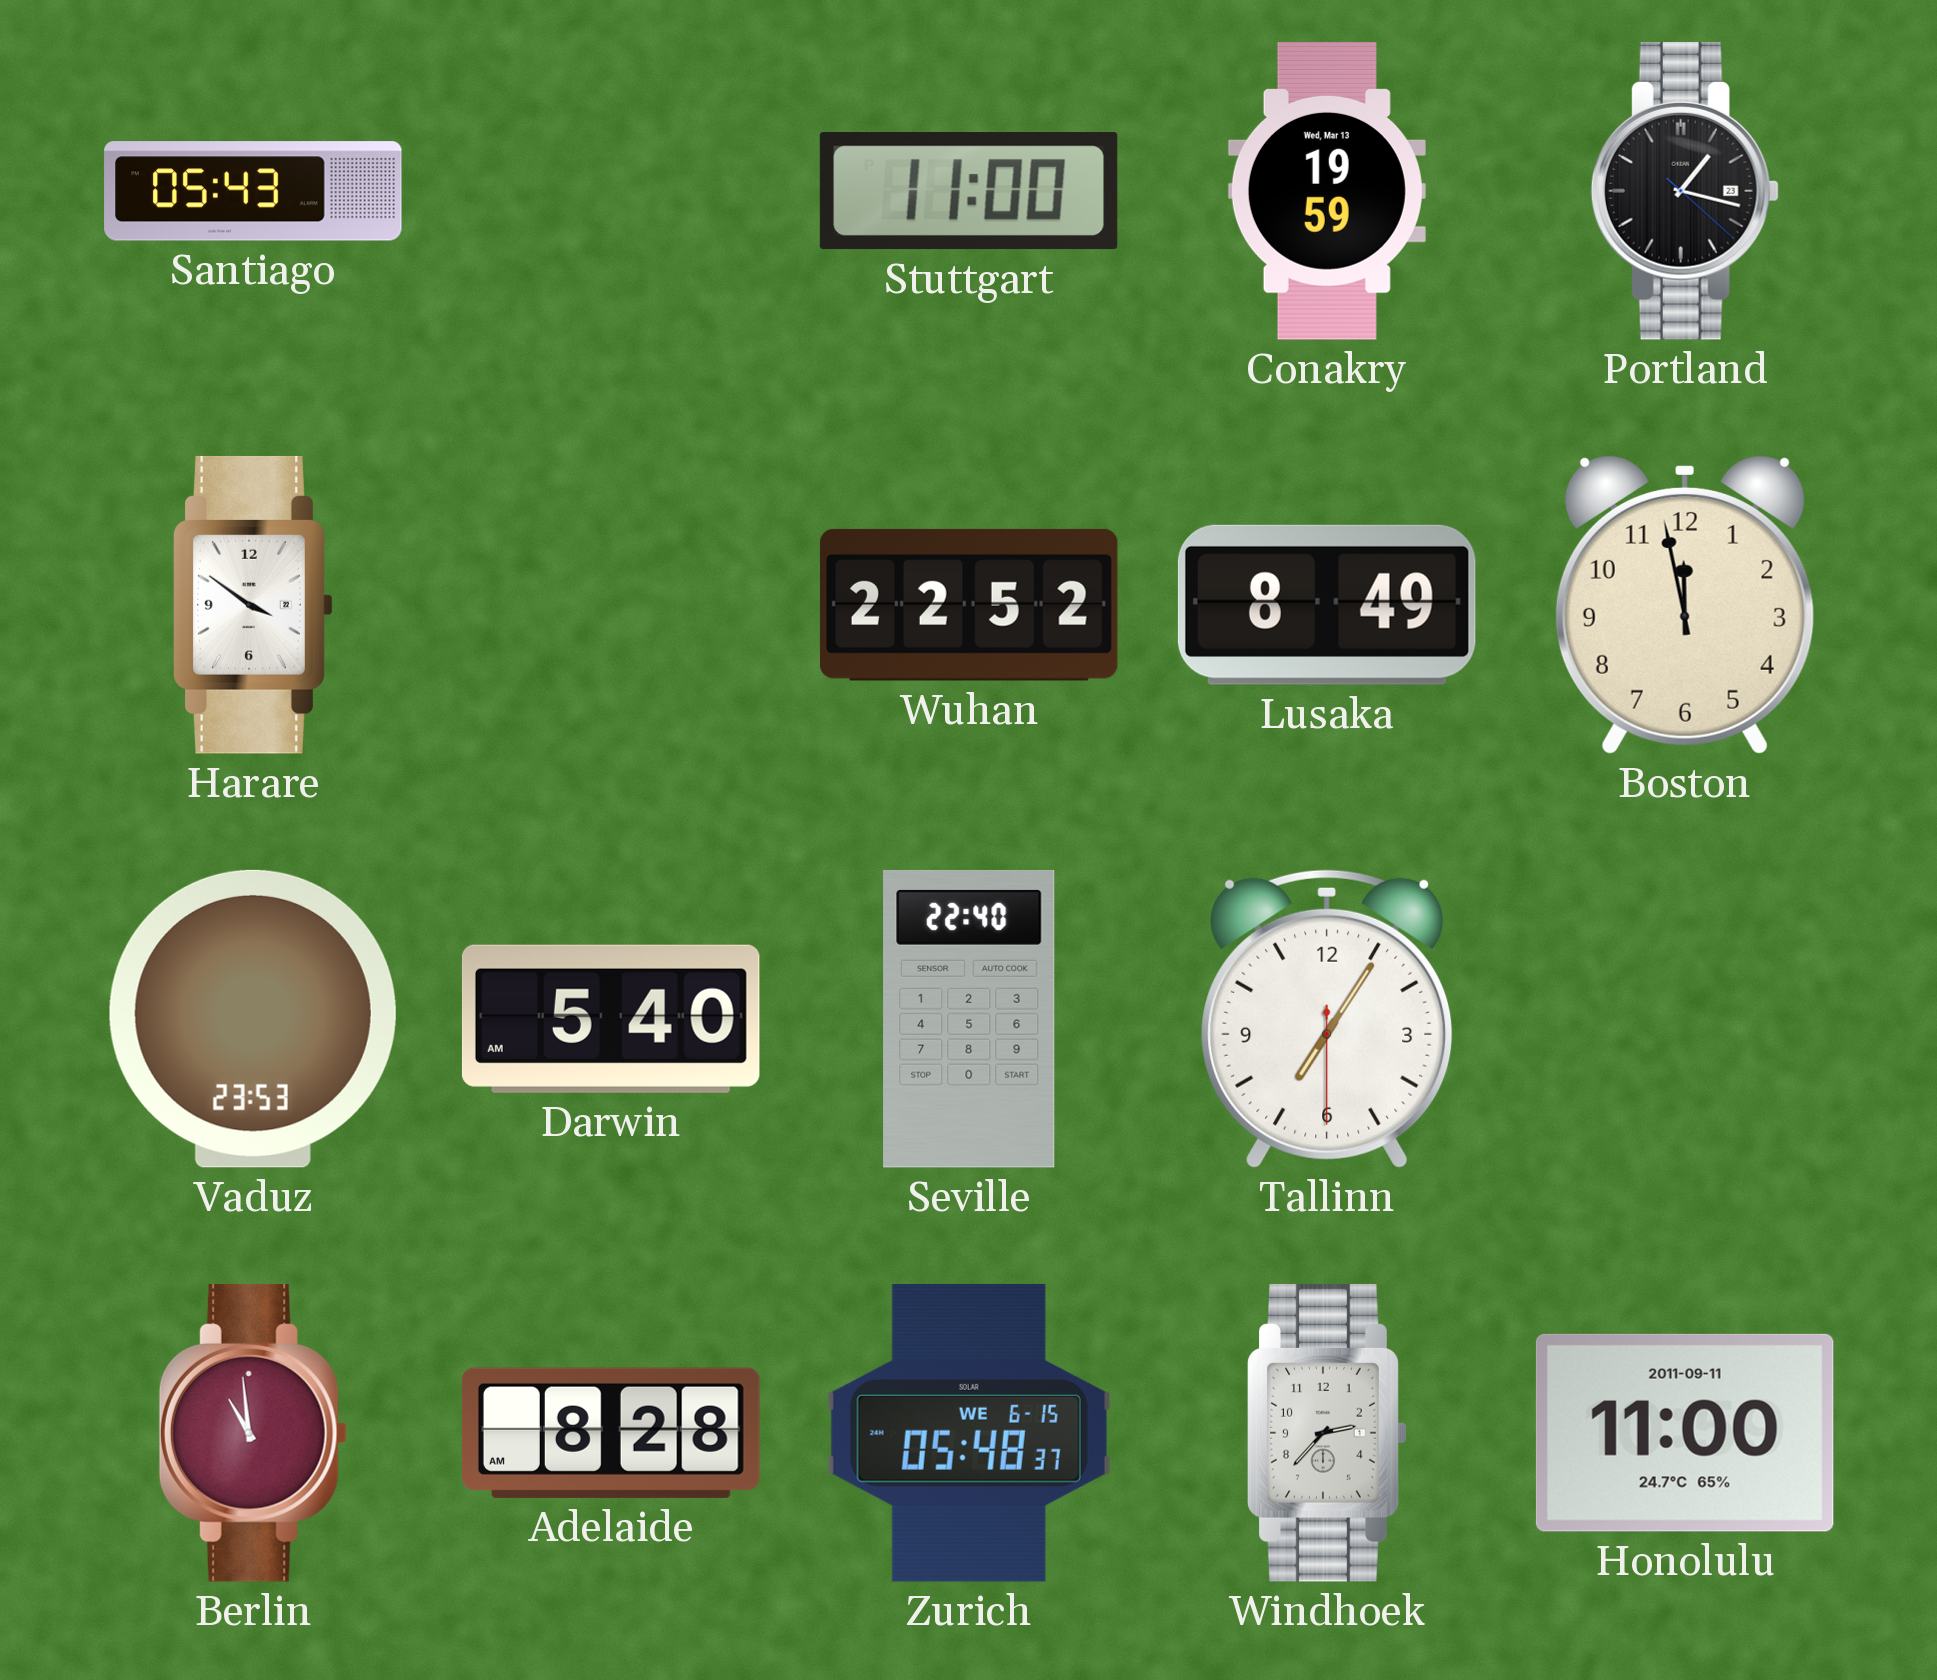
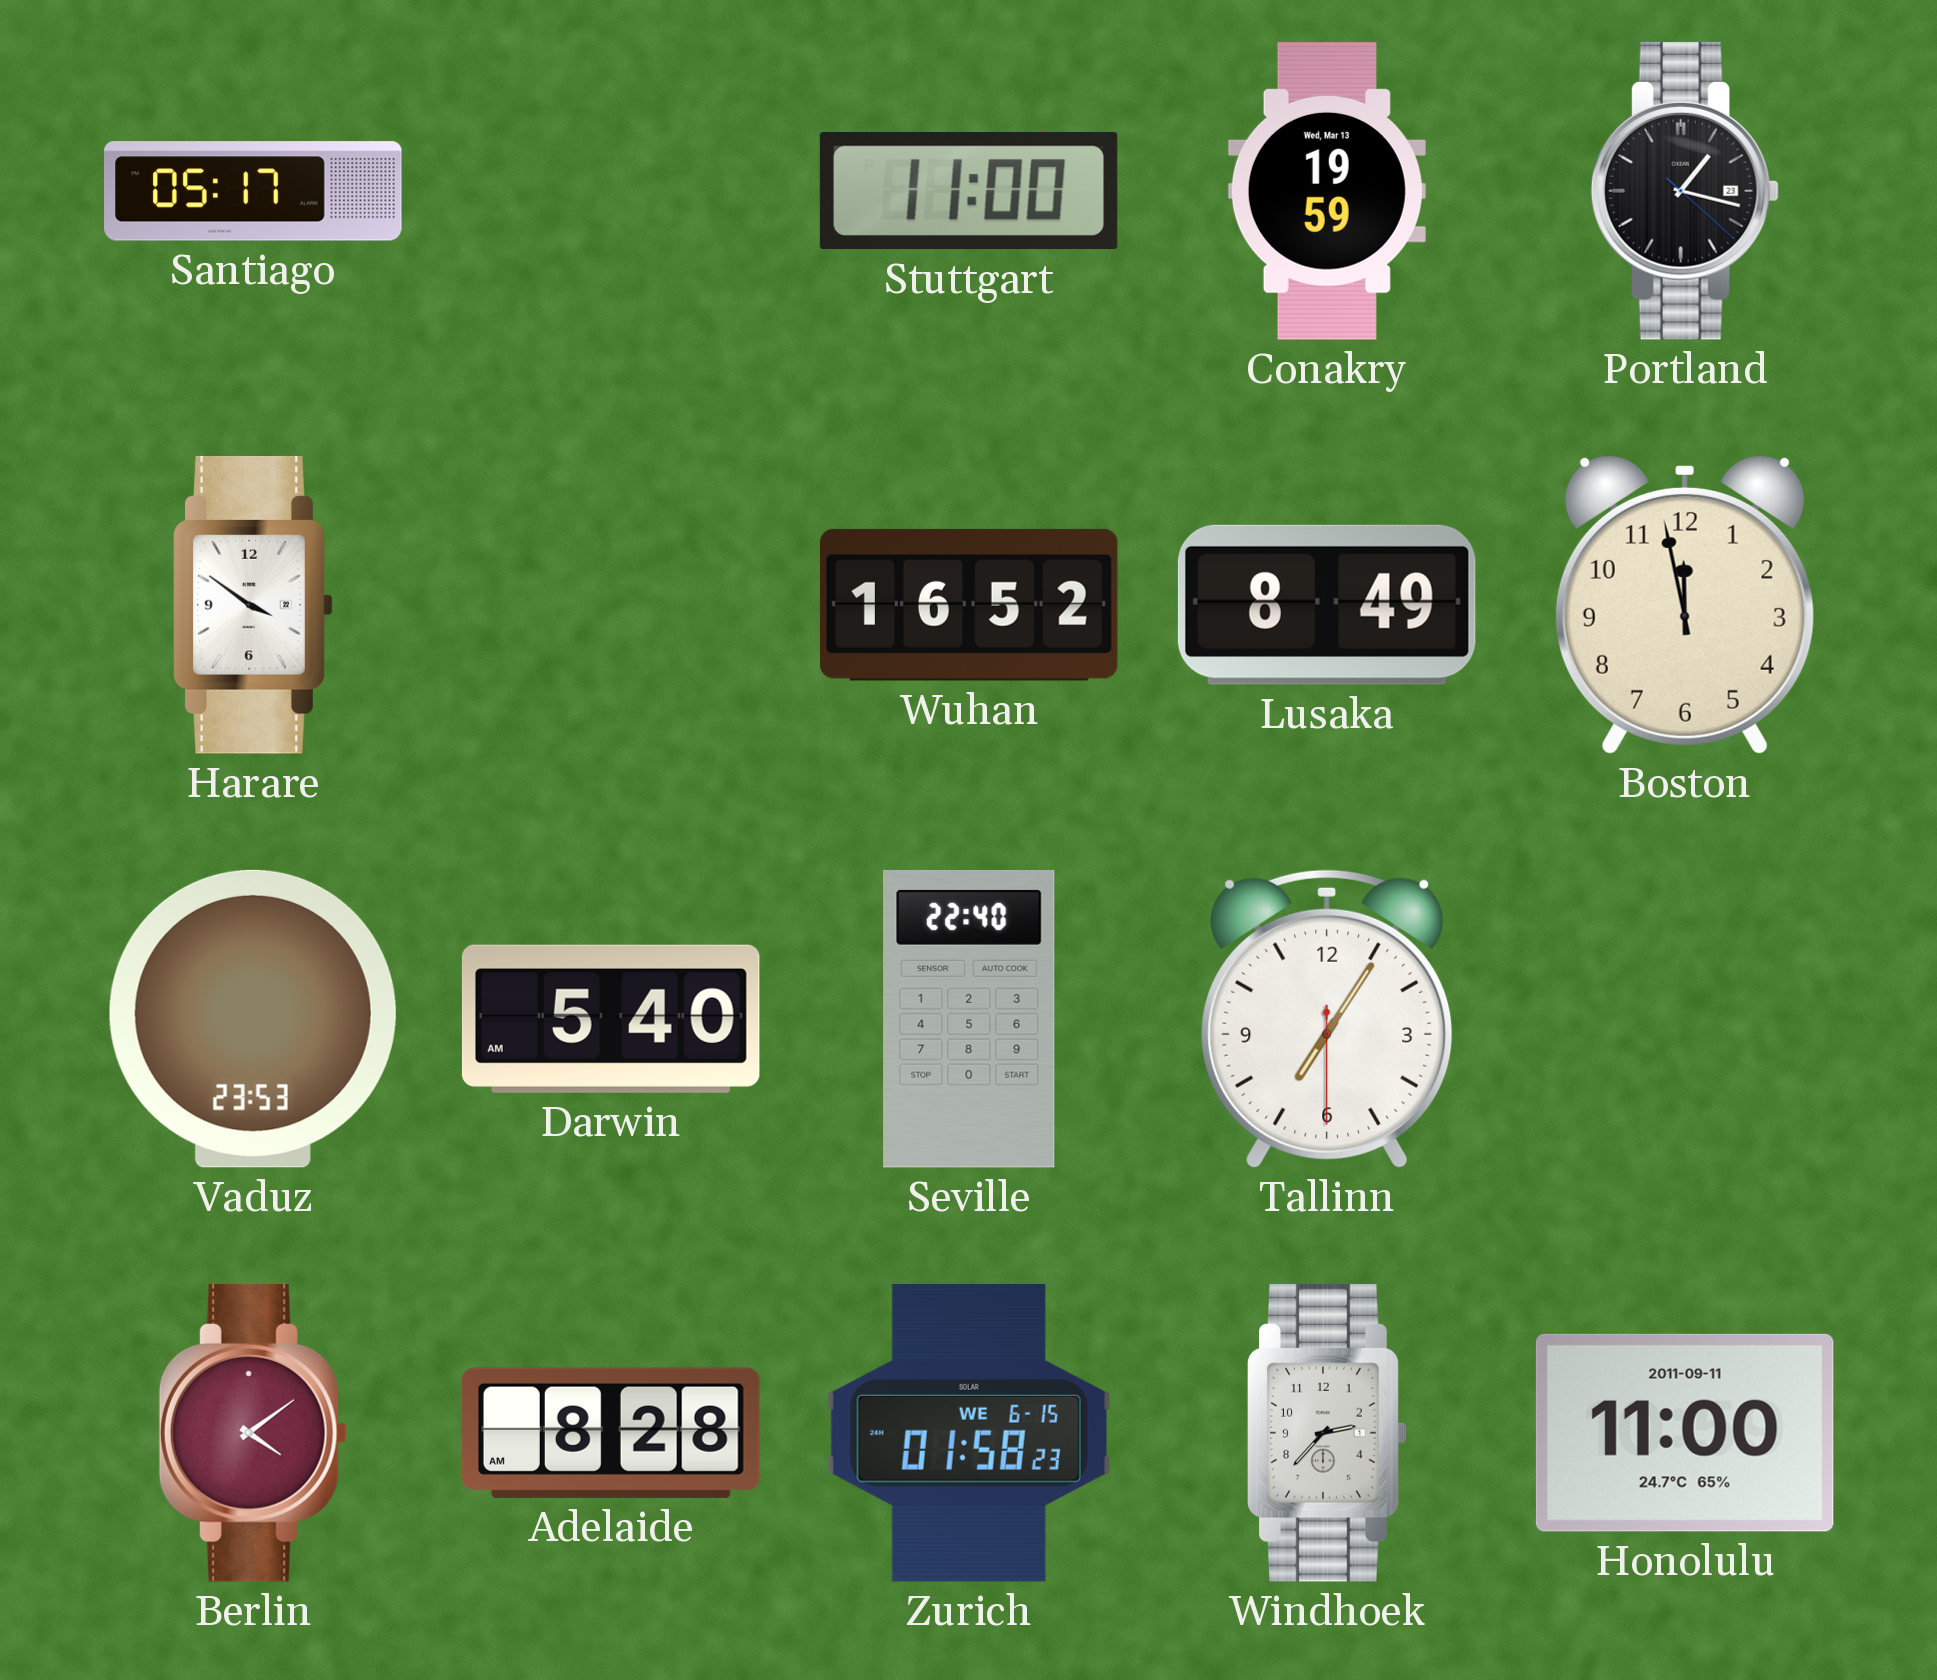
Santiago: 05:43 -> 05:17 (253, 191)
Wuhan: 22:52 -> 16:52 (969, 605)
Berlin: 10:59 -> 4:09 (253, 1433)
Zurich: 05:48 -> 01:58 (969, 1433)
